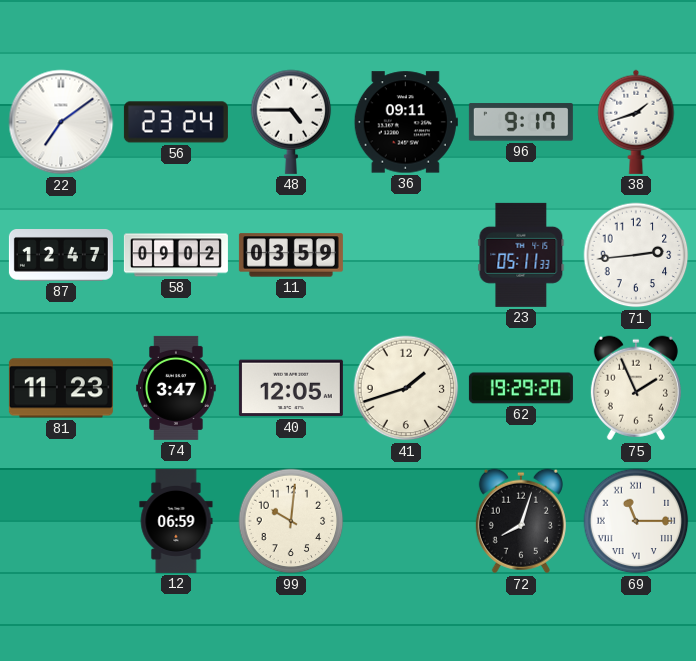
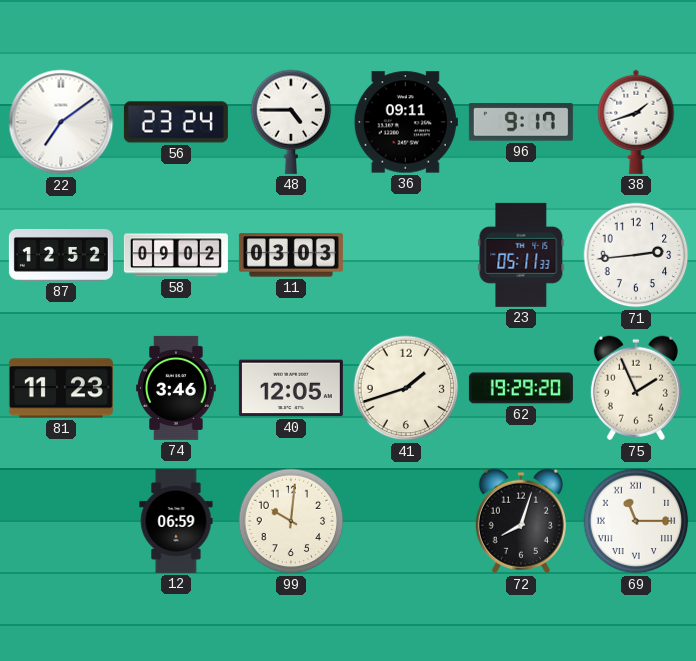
87: 12:47 -> 12:52 (61, 256)
11: 03:59 -> 03:03 (291, 255)
74: 3:47 -> 3:46 (176, 388)
